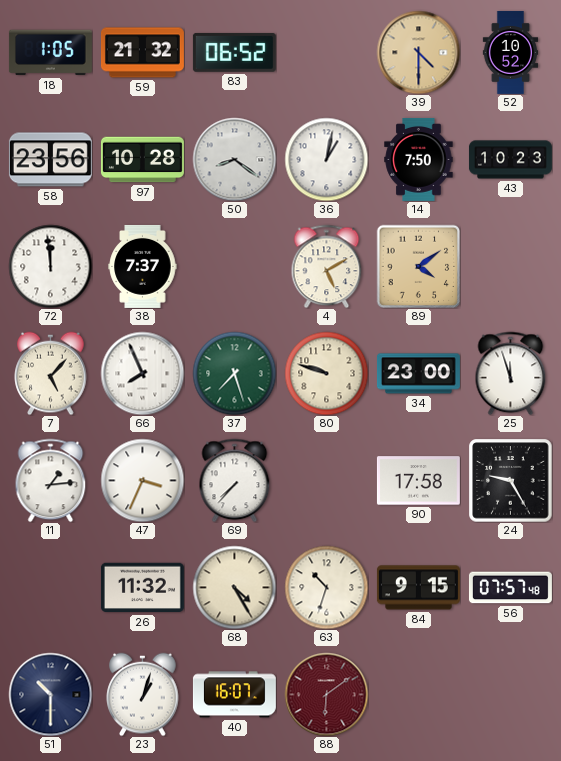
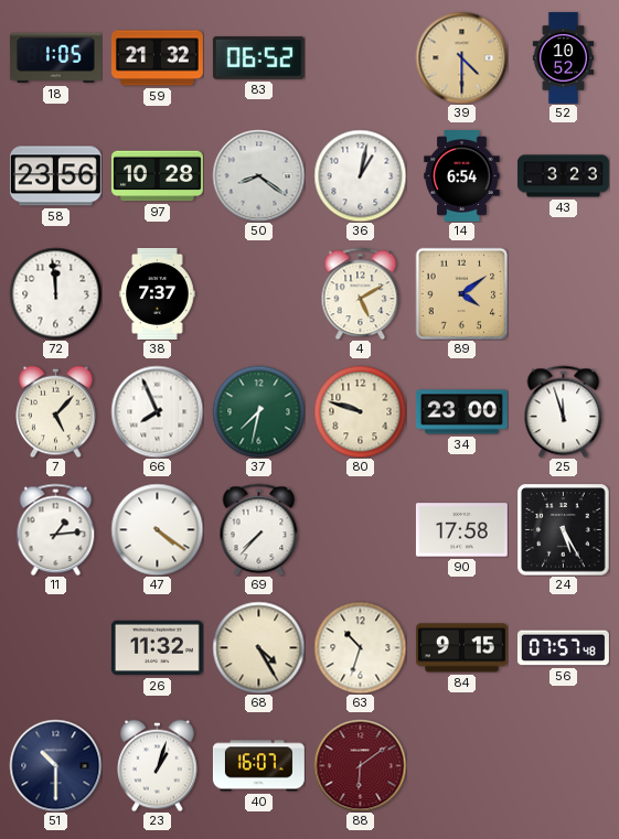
14: 7:50 -> 6:54 (462, 175)
43: 10:23 -> 3:23 (563, 176)
37: 7:27 -> 7:32 (258, 411)
47: 3:34 -> 4:21 (157, 529)
24: 9:25 -> 5:25 (563, 529)
